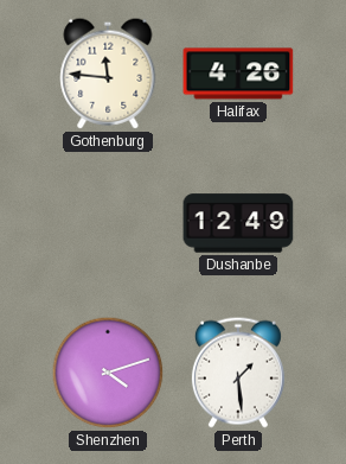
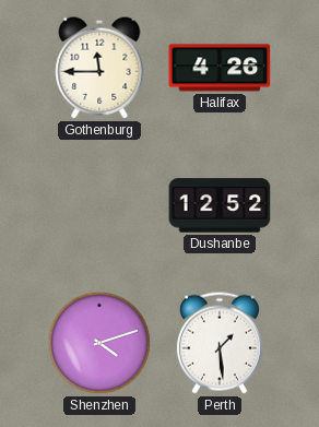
Gothenburg: 11:46 -> 11:45 (99, 68)
Dushanbe: 12:49 -> 12:52 (220, 205)
